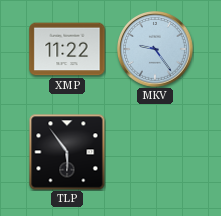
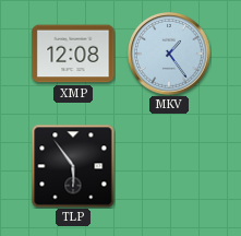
XMP: 11:22 -> 12:08 (73, 54)
MKV: 9:24 -> 1:24 (170, 55)
